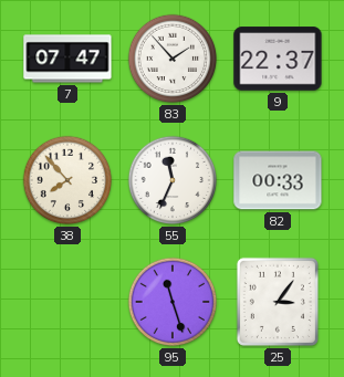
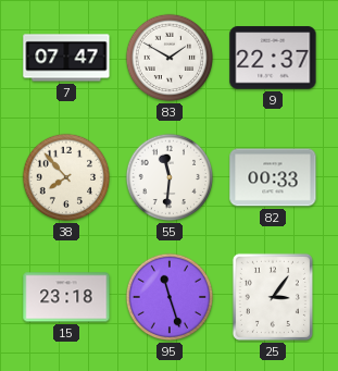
83: 1:53 -> 1:50 (170, 58)
55: 11:34 -> 11:31 (170, 177)
15: none -> 23:18 (66, 297)
